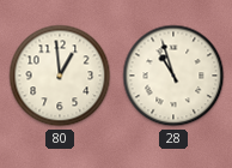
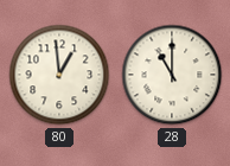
28: 10:57 -> 11:00 (172, 75)
